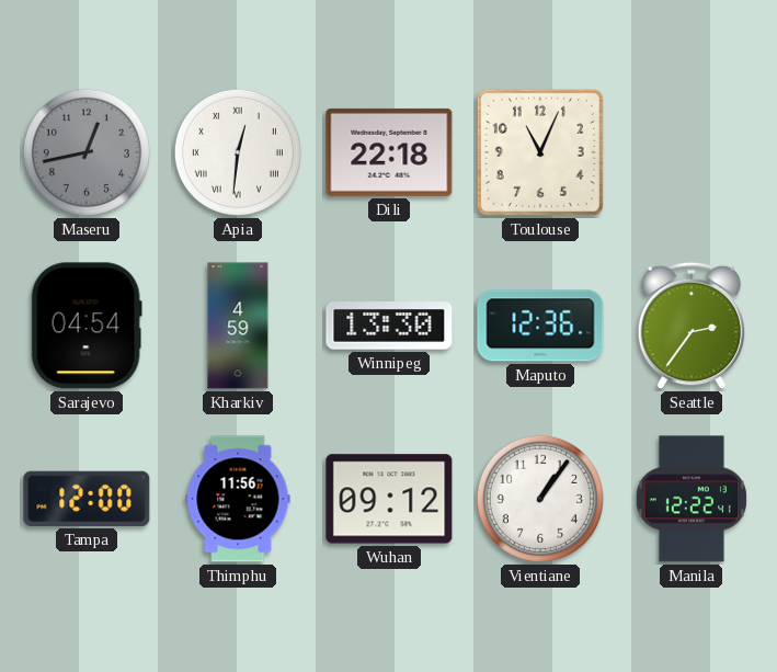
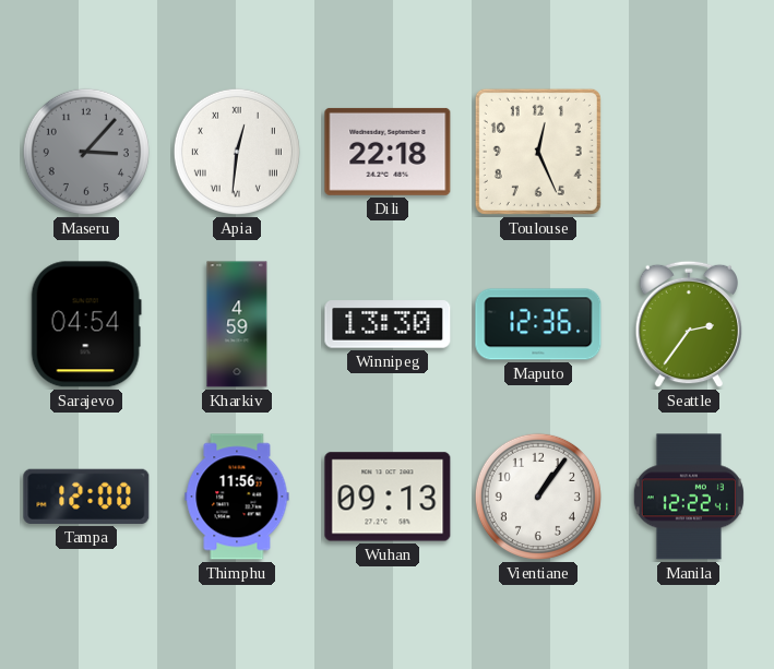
Maseru: 12:43 -> 3:07 (86, 152)
Toulouse: 11:04 -> 12:26 (538, 152)
Wuhan: 09:12 -> 09:13 (388, 497)
